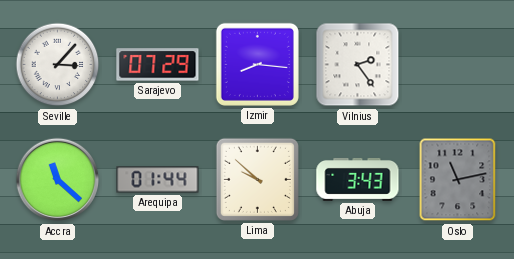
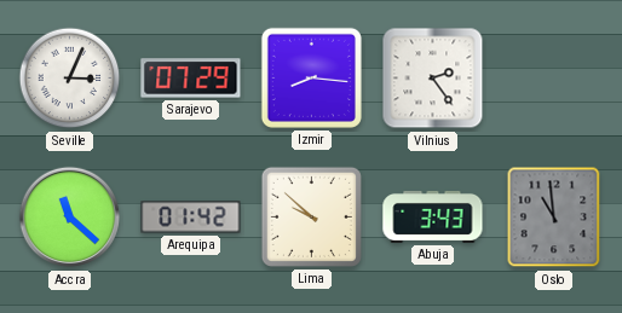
Seville: 3:07 -> 3:04 (70, 79)
Arequipa: 01:44 -> 01:42 (191, 218)
Oslo: 11:13 -> 10:59 (554, 218)
